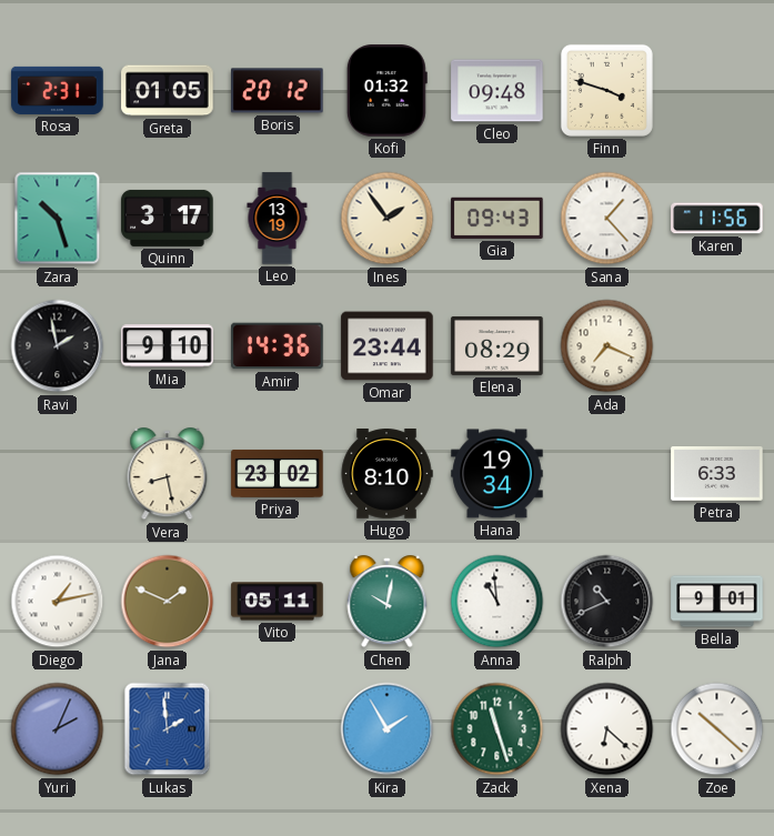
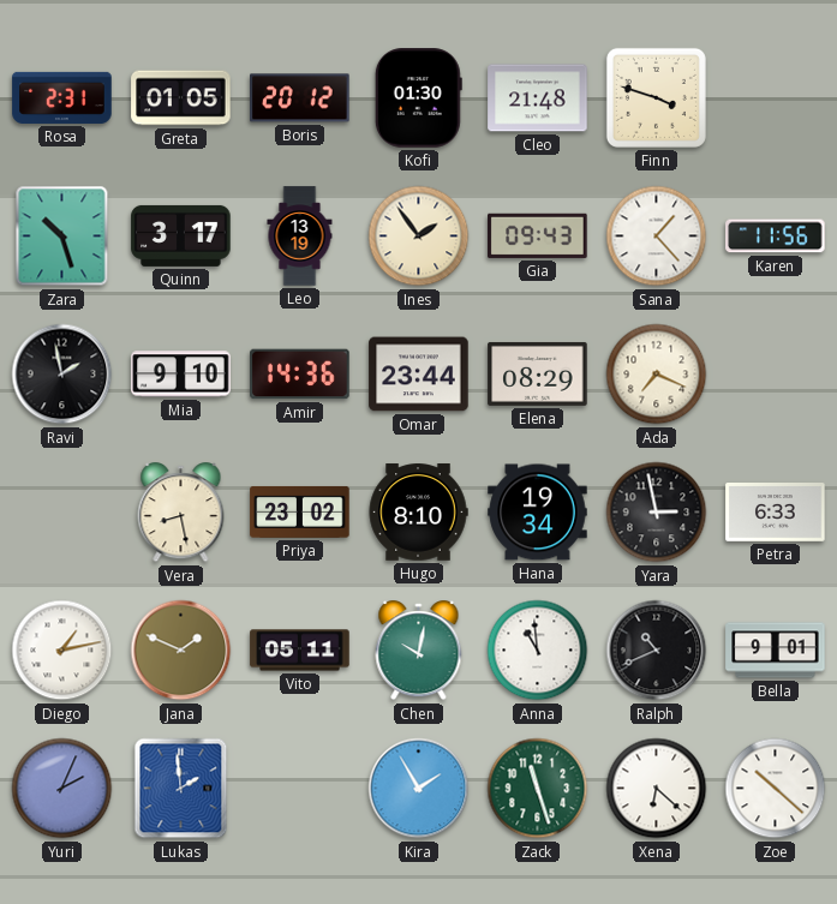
Kofi: 01:32 -> 01:30 (418, 98)
Cleo: 09:48 -> 21:48 (538, 98)
Yara: none -> 2:58 (657, 513)
